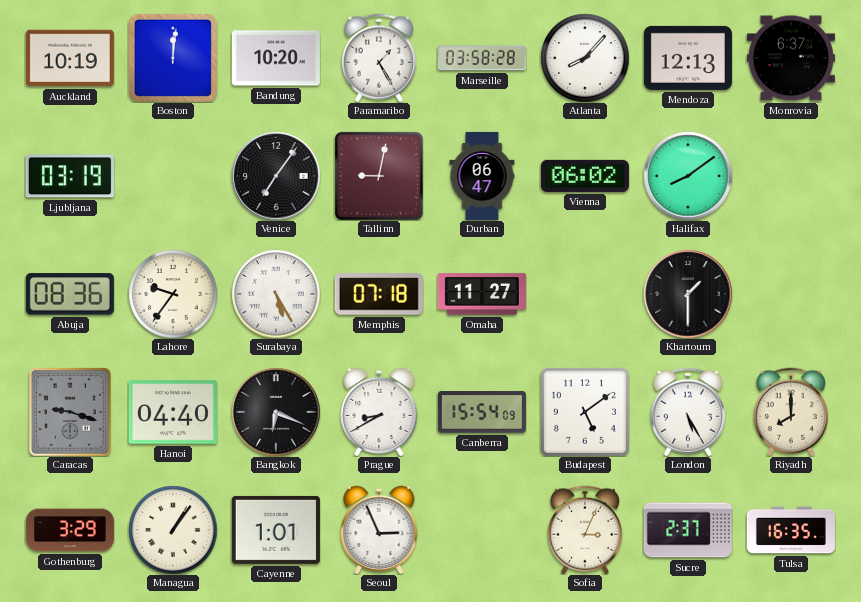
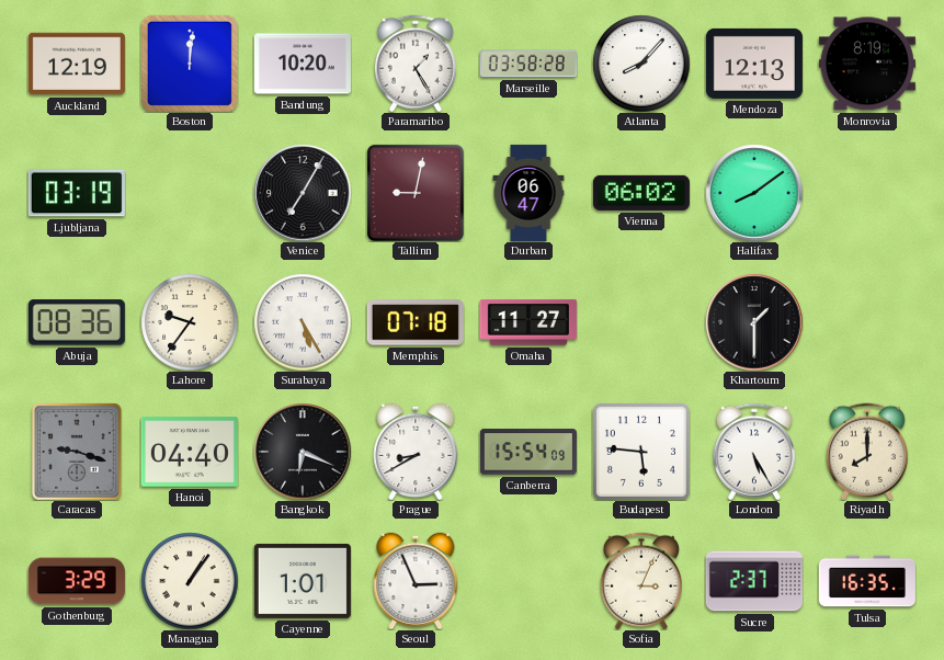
Auckland: 10:19 -> 12:19 (77, 64)
Monrovia: 6:37 -> 8:19 (867, 64)
Venice: 7:06 -> 7:05 (303, 193)
Budapest: 5:09 -> 5:46 (641, 452)
